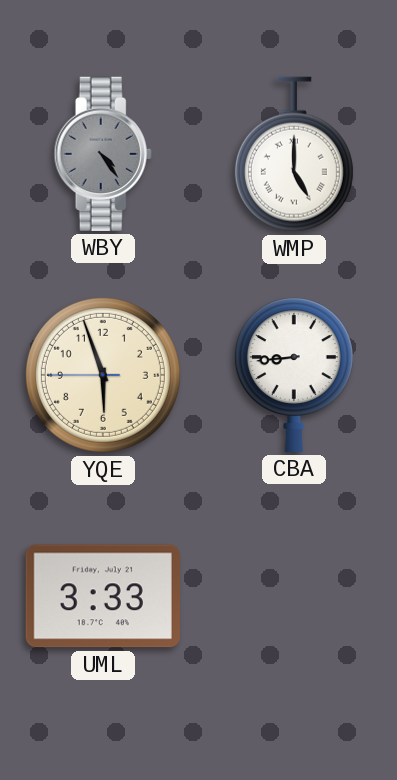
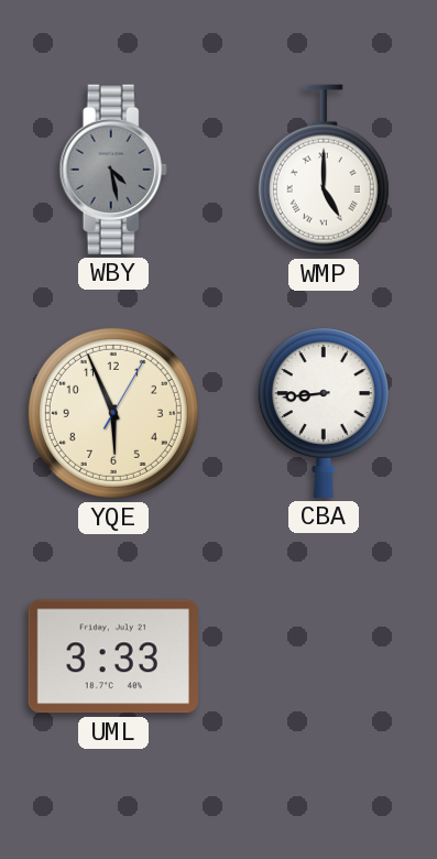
WBY: 4:24 -> 4:28 (113, 170)
YQE: 5:56:45 -> 5:56:05 (113, 413)
